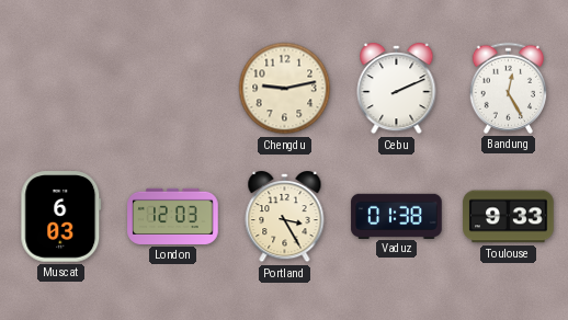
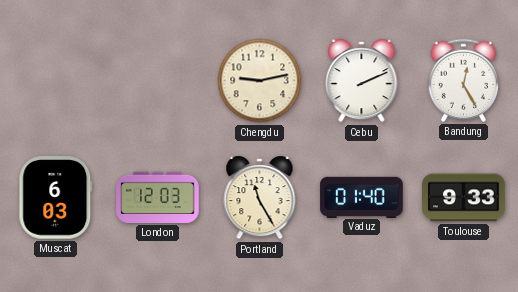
Portland: 3:25 -> 11:25 (260, 199)
Vaduz: 01:38 -> 01:40 (362, 197)
